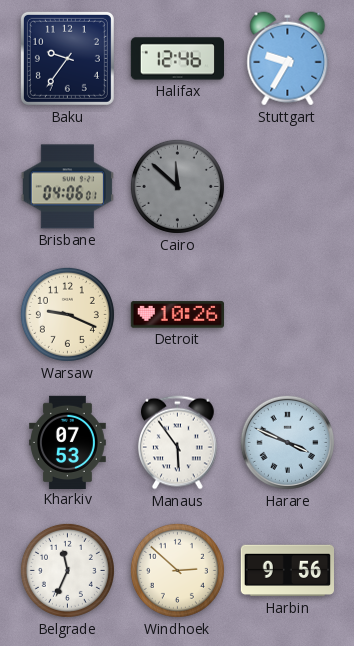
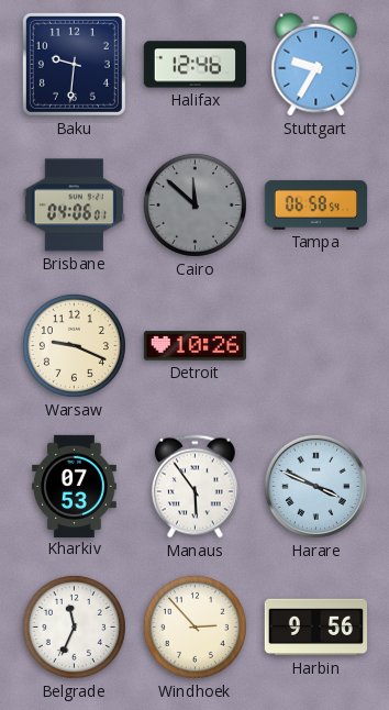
Baku: 9:36 -> 9:31 (74, 64)
Tampa: none -> 06:58 (316, 204)
Windhoek: 2:52 -> 2:53 (194, 626)
